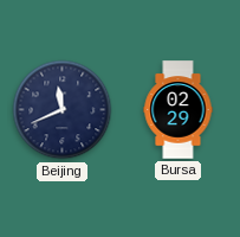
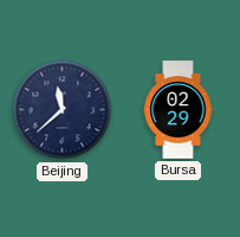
Beijing: 11:41 -> 11:38 (63, 110)
